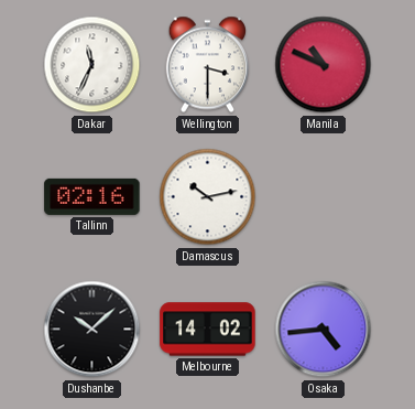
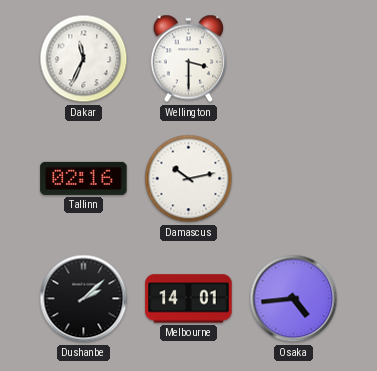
Manila: 10:49 -> none (324, 65)
Dushanbe: 10:08 -> 2:08 (84, 299)
Melbourne: 14:02 -> 14:01 (189, 299)
